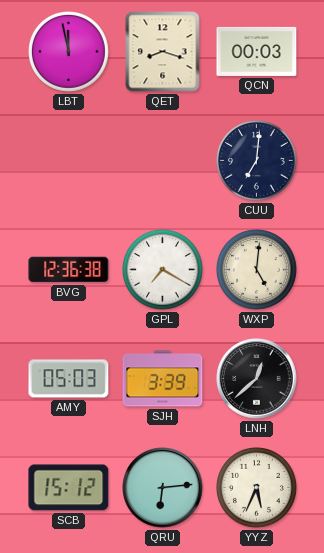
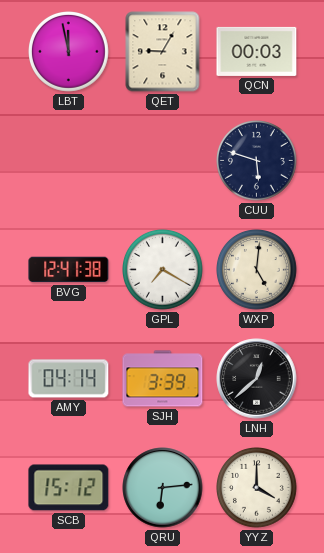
QET: 8:18 -> 9:05 (163, 52)
CUU: 7:01 -> 5:48 (257, 161)
BVG: 12:36 -> 12:41 (69, 270)
AMY: 05:03 -> 04:14 (69, 379)
YYZ: 5:34 -> 4:00 (257, 488)
